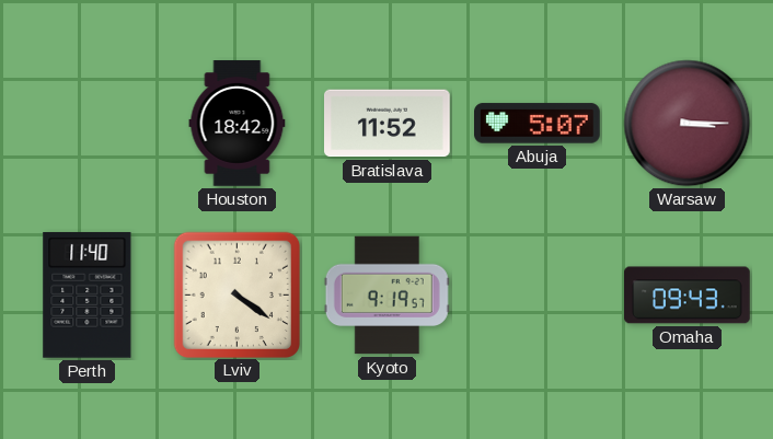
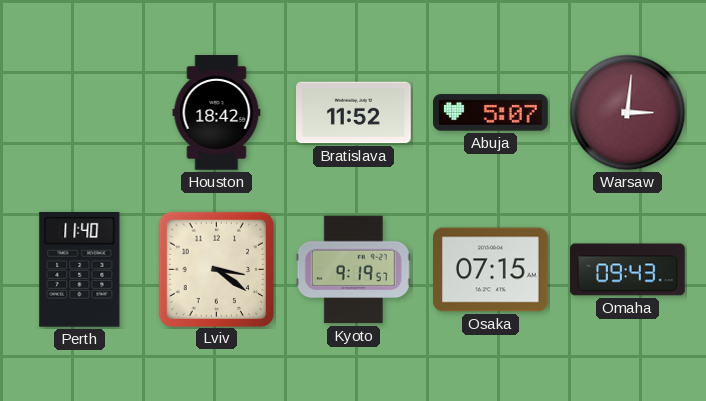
Warsaw: 3:15 -> 3:01 (628, 113)
Lviv: 4:21 -> 3:21 (216, 269)
Osaka: none -> 07:15 (491, 270)
